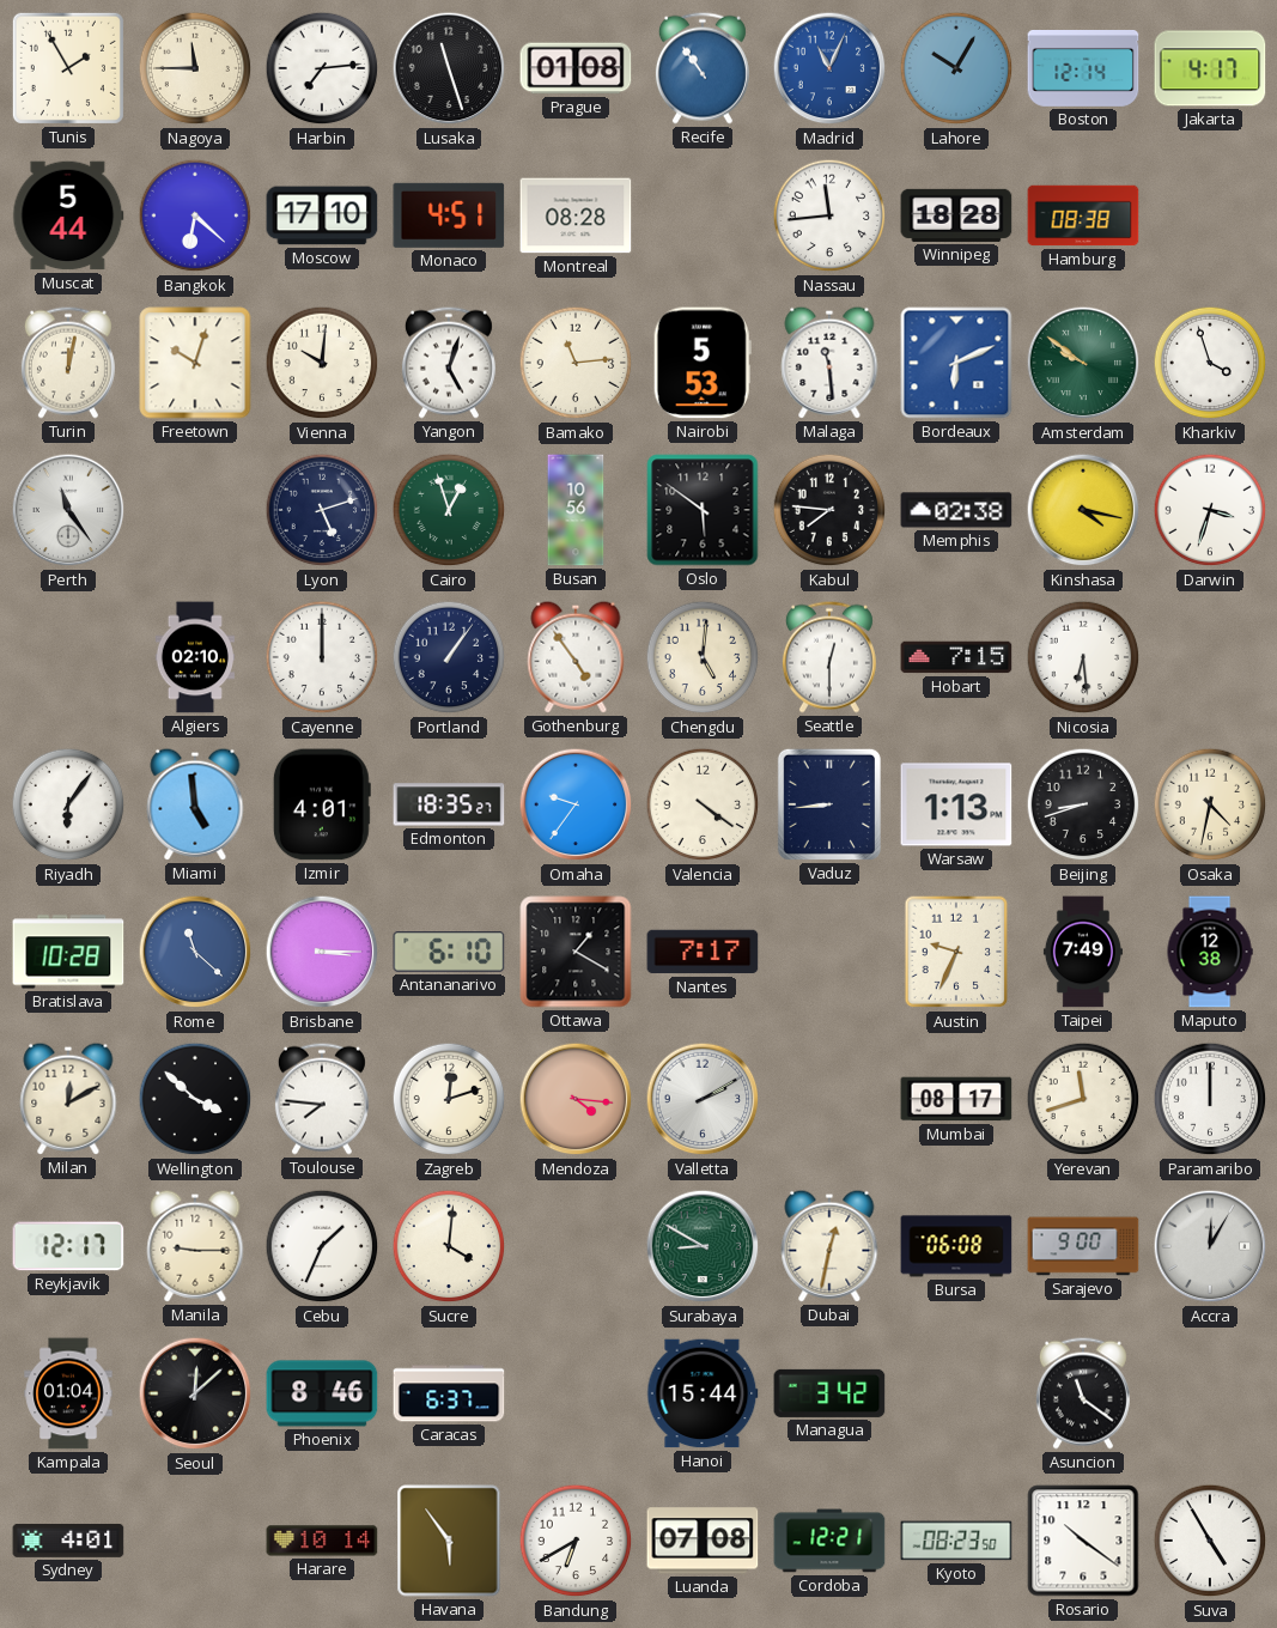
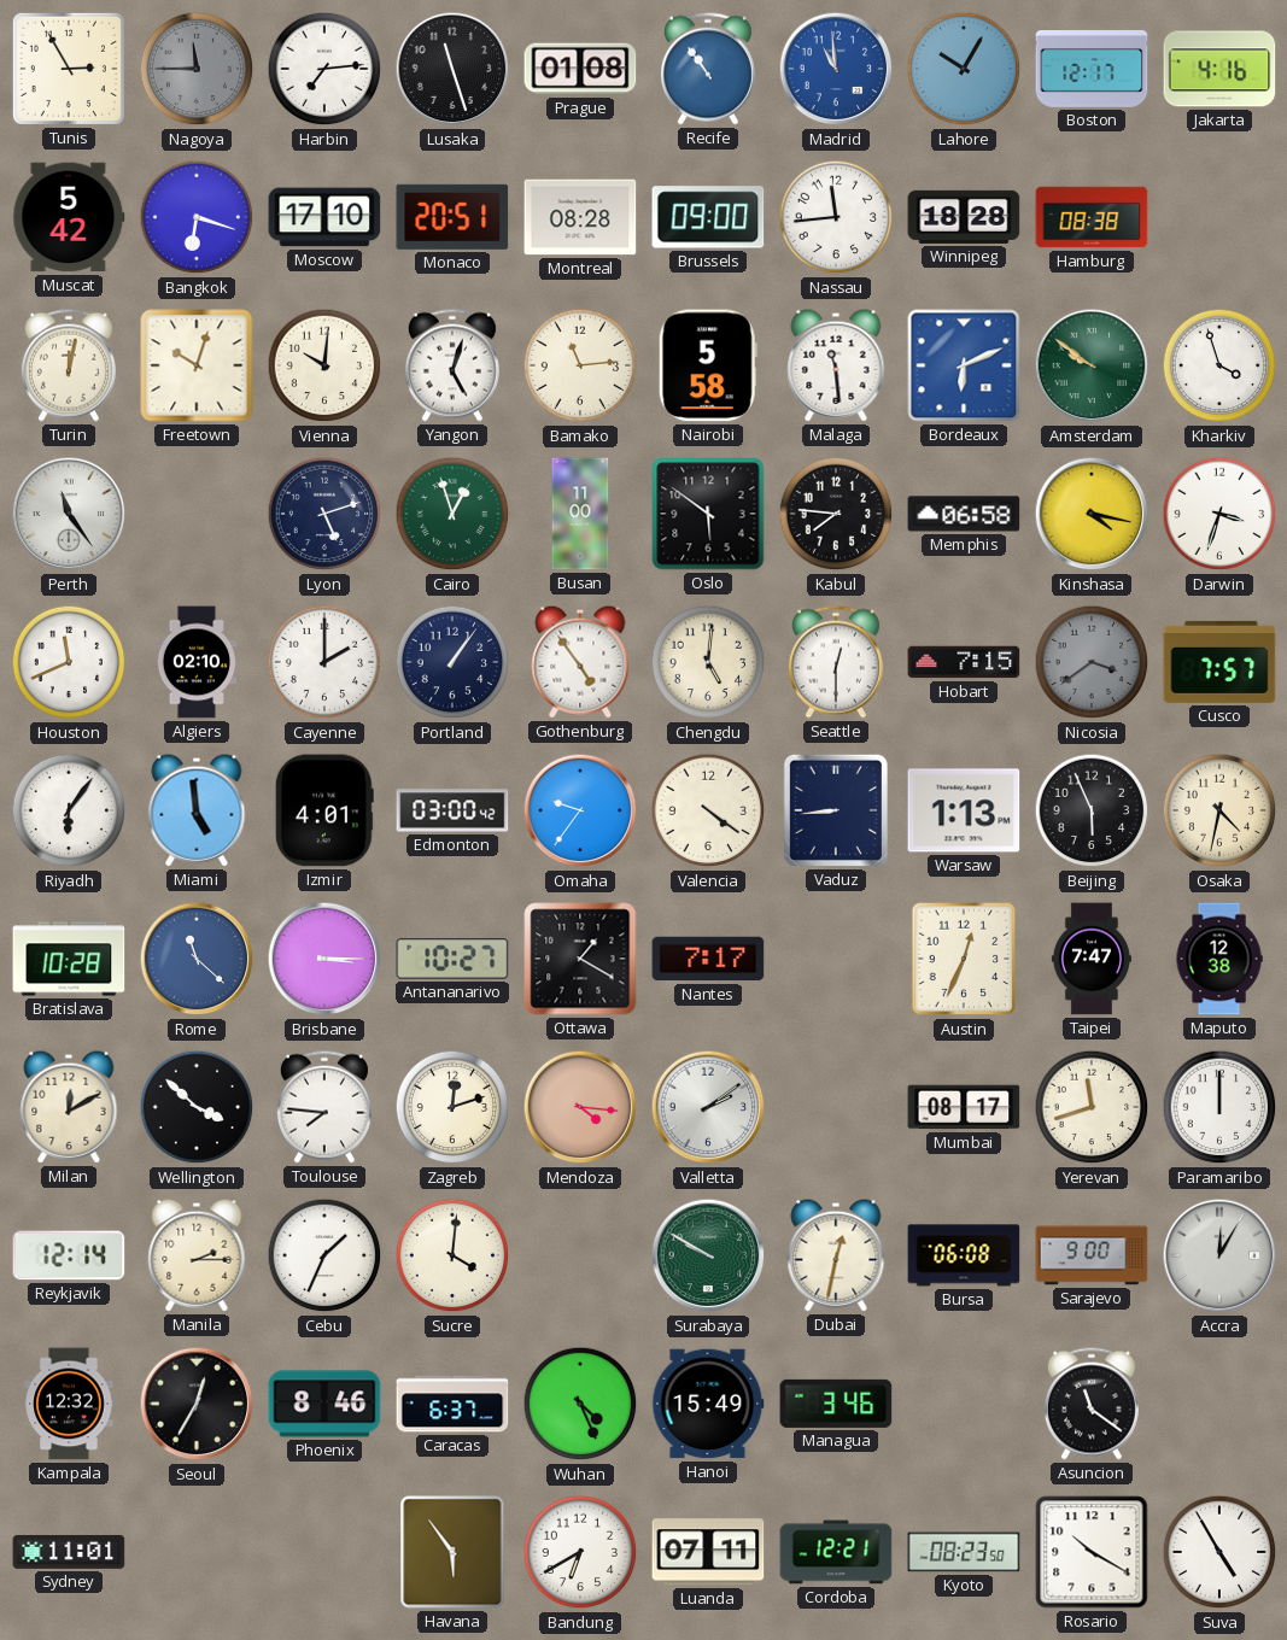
Tunis: 1:55 -> 2:55 (69, 69)
Nagoya dial: cream -> grey (197, 69)
Madrid: 11:04 -> 10:59 (836, 69)
Boston: 12:14 -> 12:17 (1092, 70)
Jakarta: 4:17 -> 4:16 (1219, 69)
Muscat: 5:44 -> 5:42 (69, 217)
Bangkok: 6:22 -> 6:18 (197, 217)
Monaco: 4:51 -> 20:51 (452, 217)
Brussels: none -> 09:00 (708, 217)
Nairobi: 5:53 -> 5:58 (708, 365)
Busan: 10:56 -> 11:00 (580, 514)
Memphis: 02:38 -> 06:58 (964, 514)
Houston: none -> 11:41 (69, 662)
Cayenne: 12:00 -> 2:00 (324, 662)
Nicosia: 6:29 -> 3:39 (1092, 662)
Nicosia dial: white -> grey (1092, 662)
Cusco: none -> 7:57 (1219, 662)
Edmonton: 18:35 -> 03:00 (452, 810)
Beijing: 8:42 -> 5:56 (1092, 810)
Antananarivo: 6:10 -> 10:27 (452, 959)
Austin: 9:34 -> 12:34 (964, 959)
Taipei: 7:49 -> 7:47 (1092, 959)
Valletta: 2:10 -> 2:09 (708, 1107)
Reykjavik: 12:17 -> 12:14 (69, 1255)
Manila: 9:15 -> 2:15 (197, 1255)
Surabaya: 8:50 -> 9:50 (708, 1255)
Kampala: 01:04 -> 12:32 (69, 1404)
Seoul: 12:08 -> 12:35 (197, 1404)
Wuhan: none -> 4:26 (580, 1404)
Hanoi: 15:44 -> 15:49 (708, 1404)
Managua: 3:42 -> 3:46 (836, 1404)
Sydney: 4:01 -> 11:01 (69, 1552)
Harare: 10:14 -> none (322, 1541)
Luanda: 07:08 -> 07:11 (708, 1552)
Rosario: 10:21 -> 10:20 (1092, 1552)
